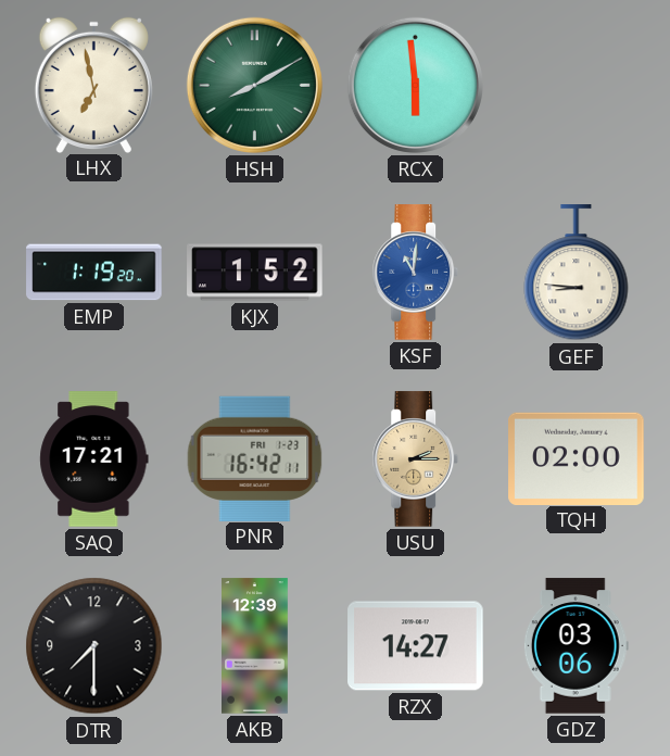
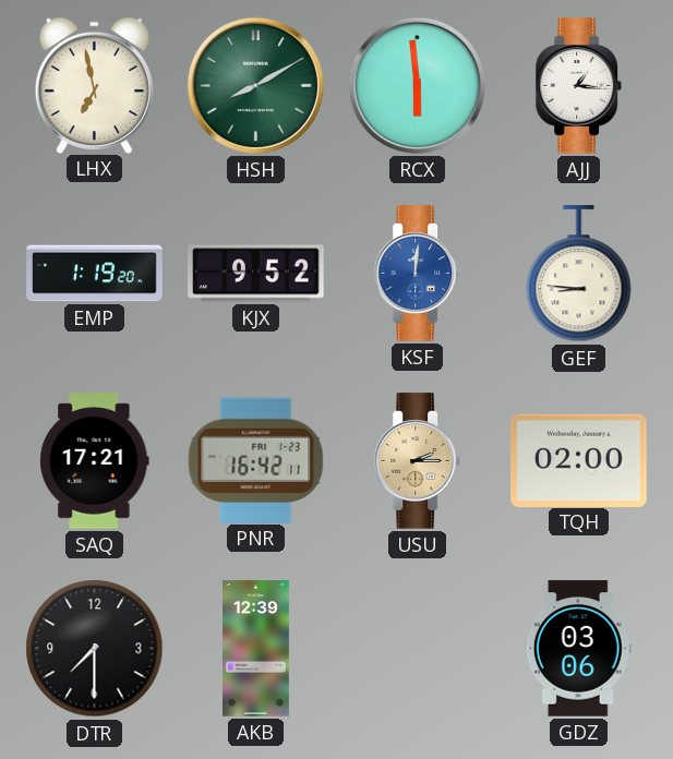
AJJ: none -> 1:16 (579, 86)
KJX: 1:52 -> 9:52 (256, 274)
KSF: 11:01 -> 12:01 (418, 274)
RZX: 14:27 -> none (416, 646)
